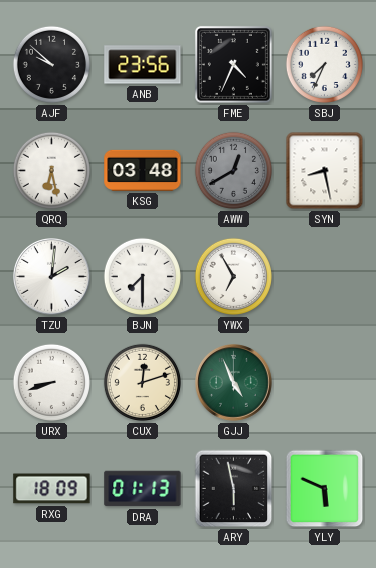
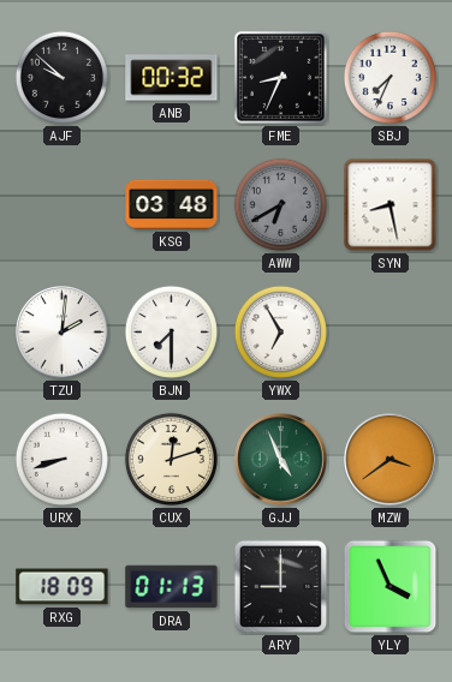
ANB: 23:56 -> 00:32 (172, 78)
FME: 4:34 -> 8:34 (280, 77)
QRQ: 6:28 -> none (51, 170)
AWW: 12:40 -> 6:40 (280, 204)
MZW: none -> 3:39 (391, 460)
ARY: 5:58 -> 9:00 (281, 587)
YLY: 5:49 -> 3:56 (391, 587)
